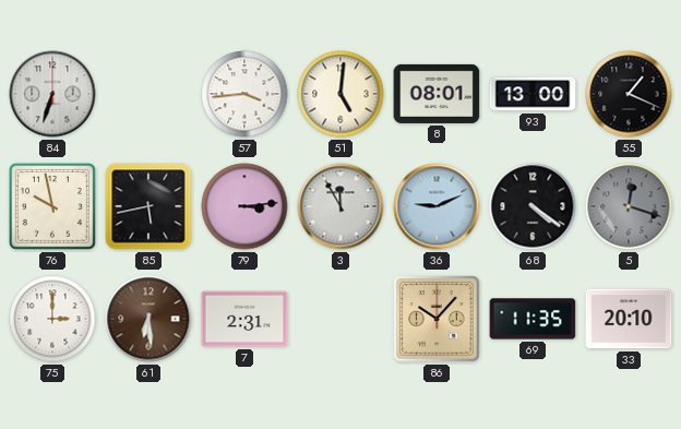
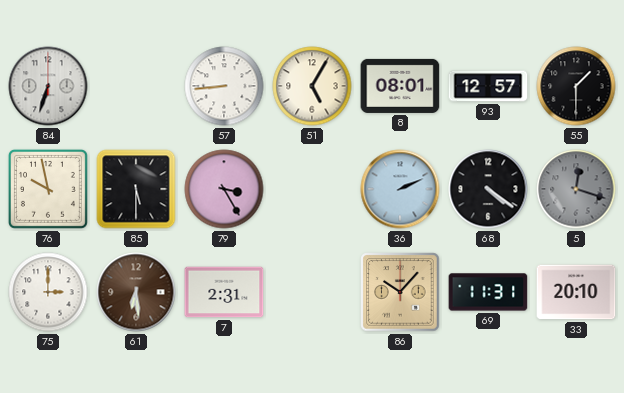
57: 3:44 -> 8:44 (224, 86)
51: 5:01 -> 5:05 (312, 86)
93: 13:00 -> 12:57 (488, 86)
55: 1:19 -> 1:30 (576, 86)
85: 5:43 -> 5:30 (136, 189)
79: 3:14 -> 3:25 (224, 189)
3: 11:55 -> none (340, 206)
36: 9:11 -> 2:11 (400, 189)
69: 11:35 -> 11:31 (488, 292)
